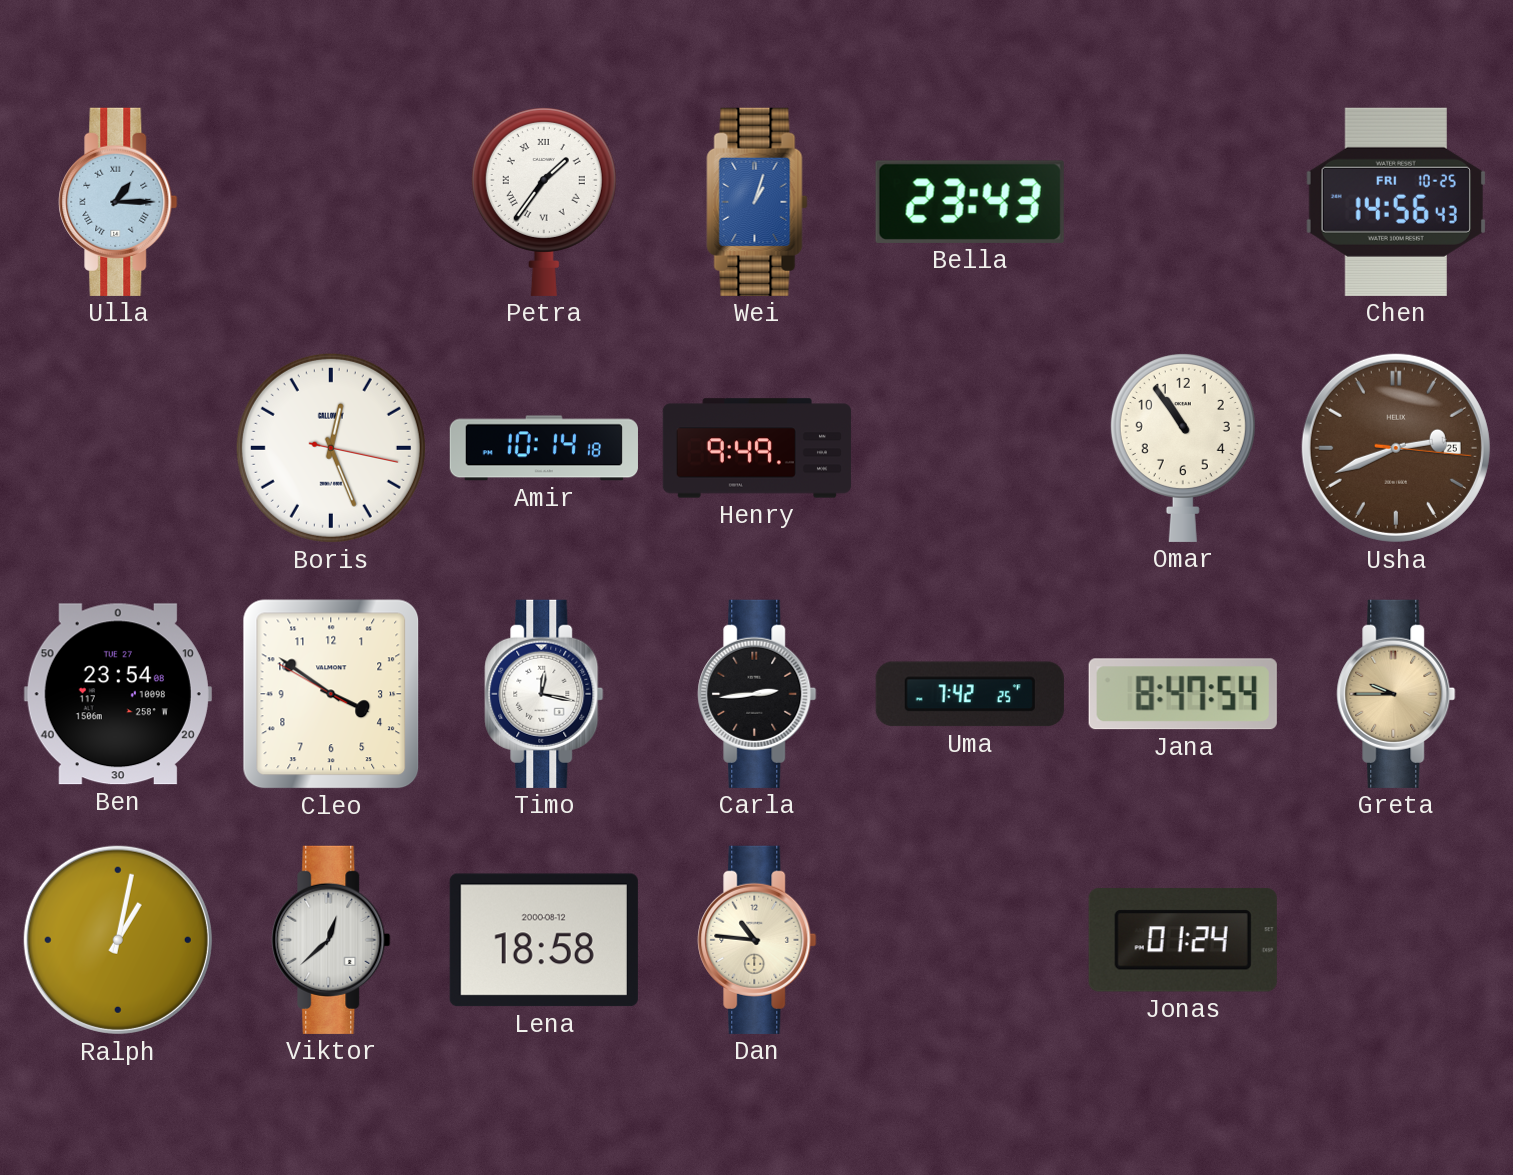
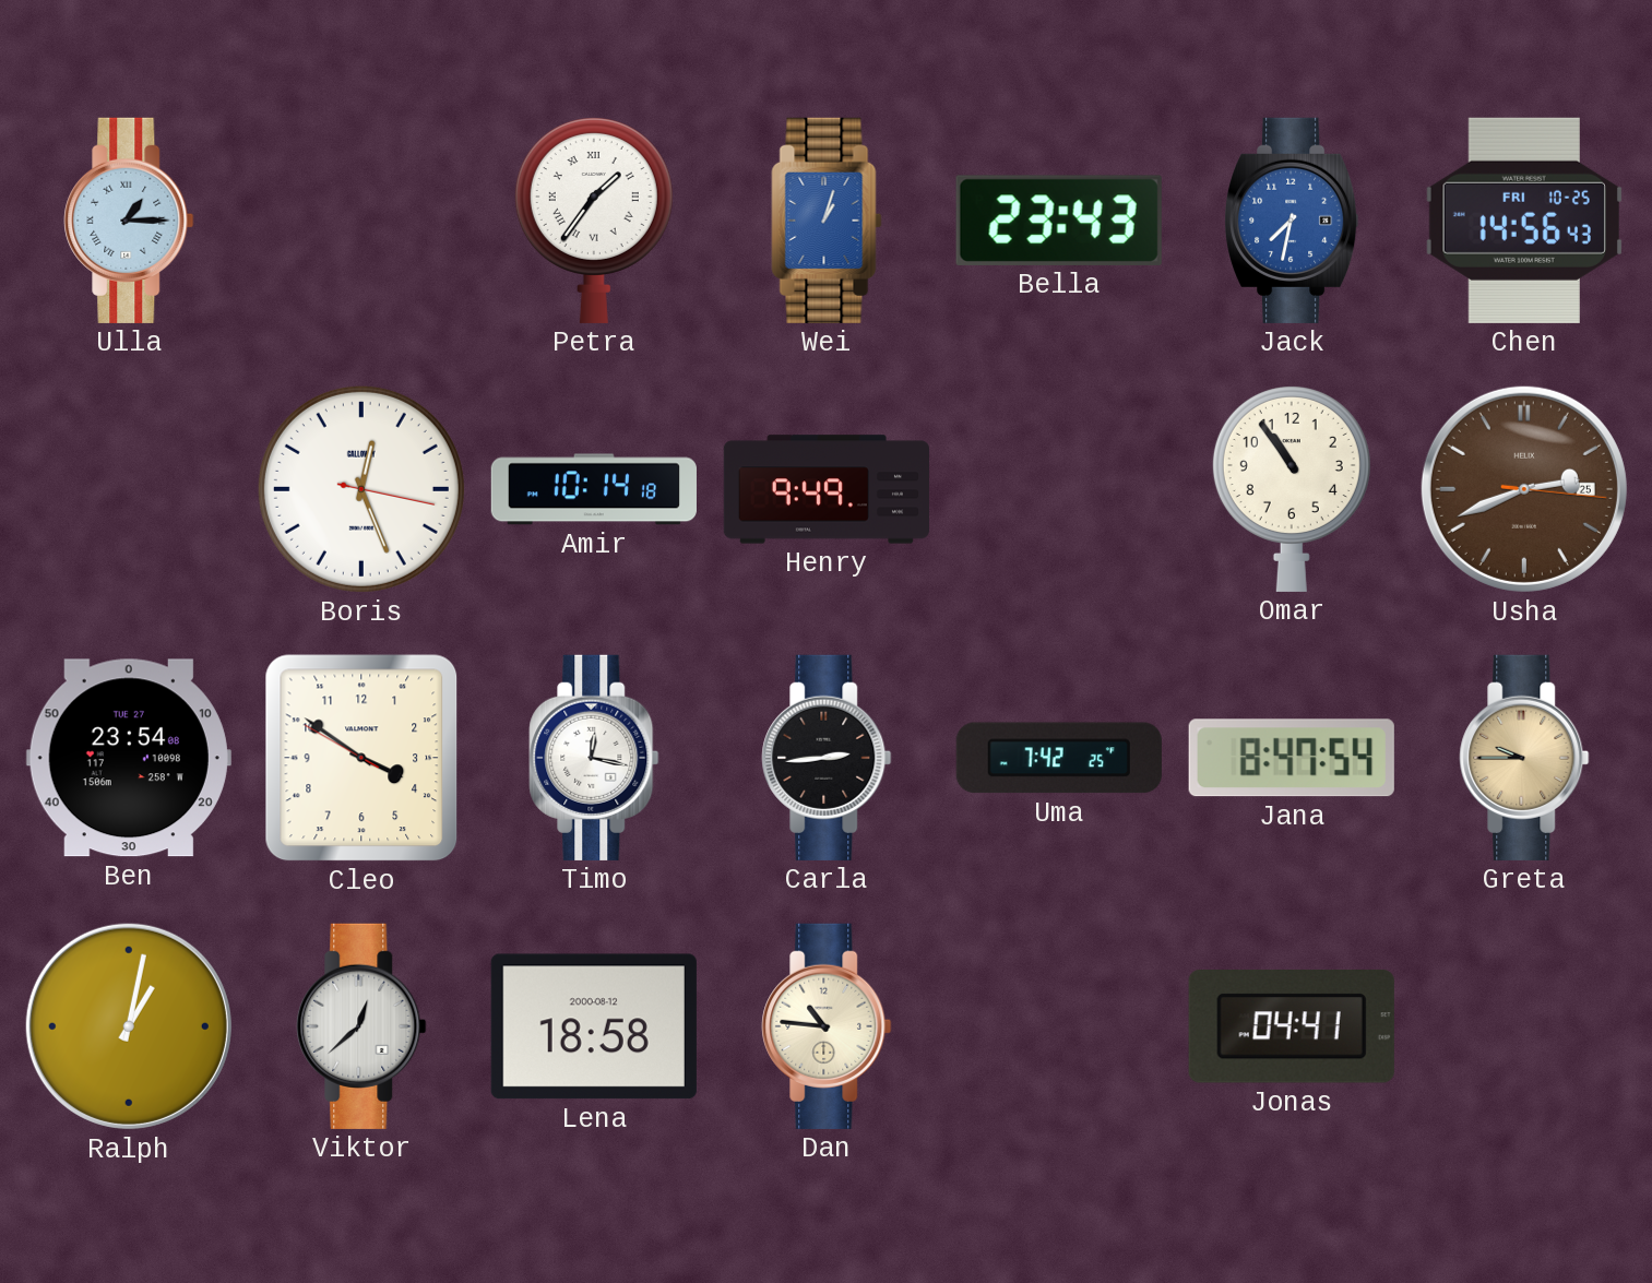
Jack: none -> 7:32 (1293, 221)
Jonas: 01:24 -> 04:41 (1292, 1027)
